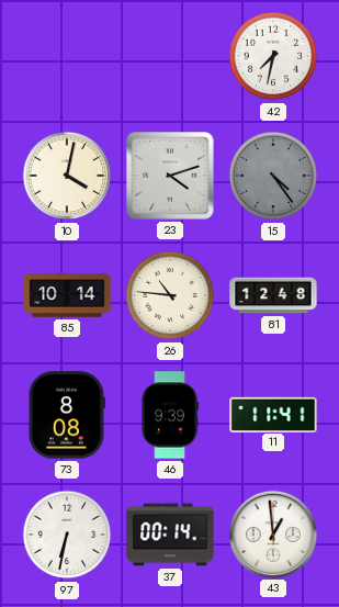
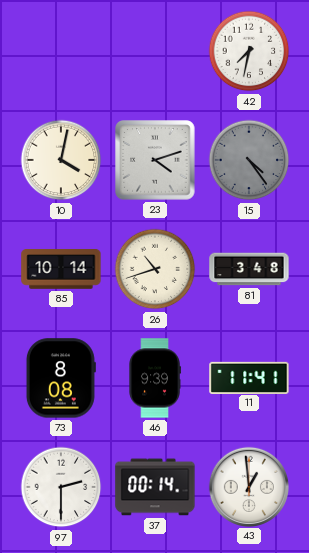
26: 10:46 -> 10:42 (155, 269)
81: 12:48 -> 3:48 (249, 269)
97: 6:32 -> 2:30 (61, 487)
